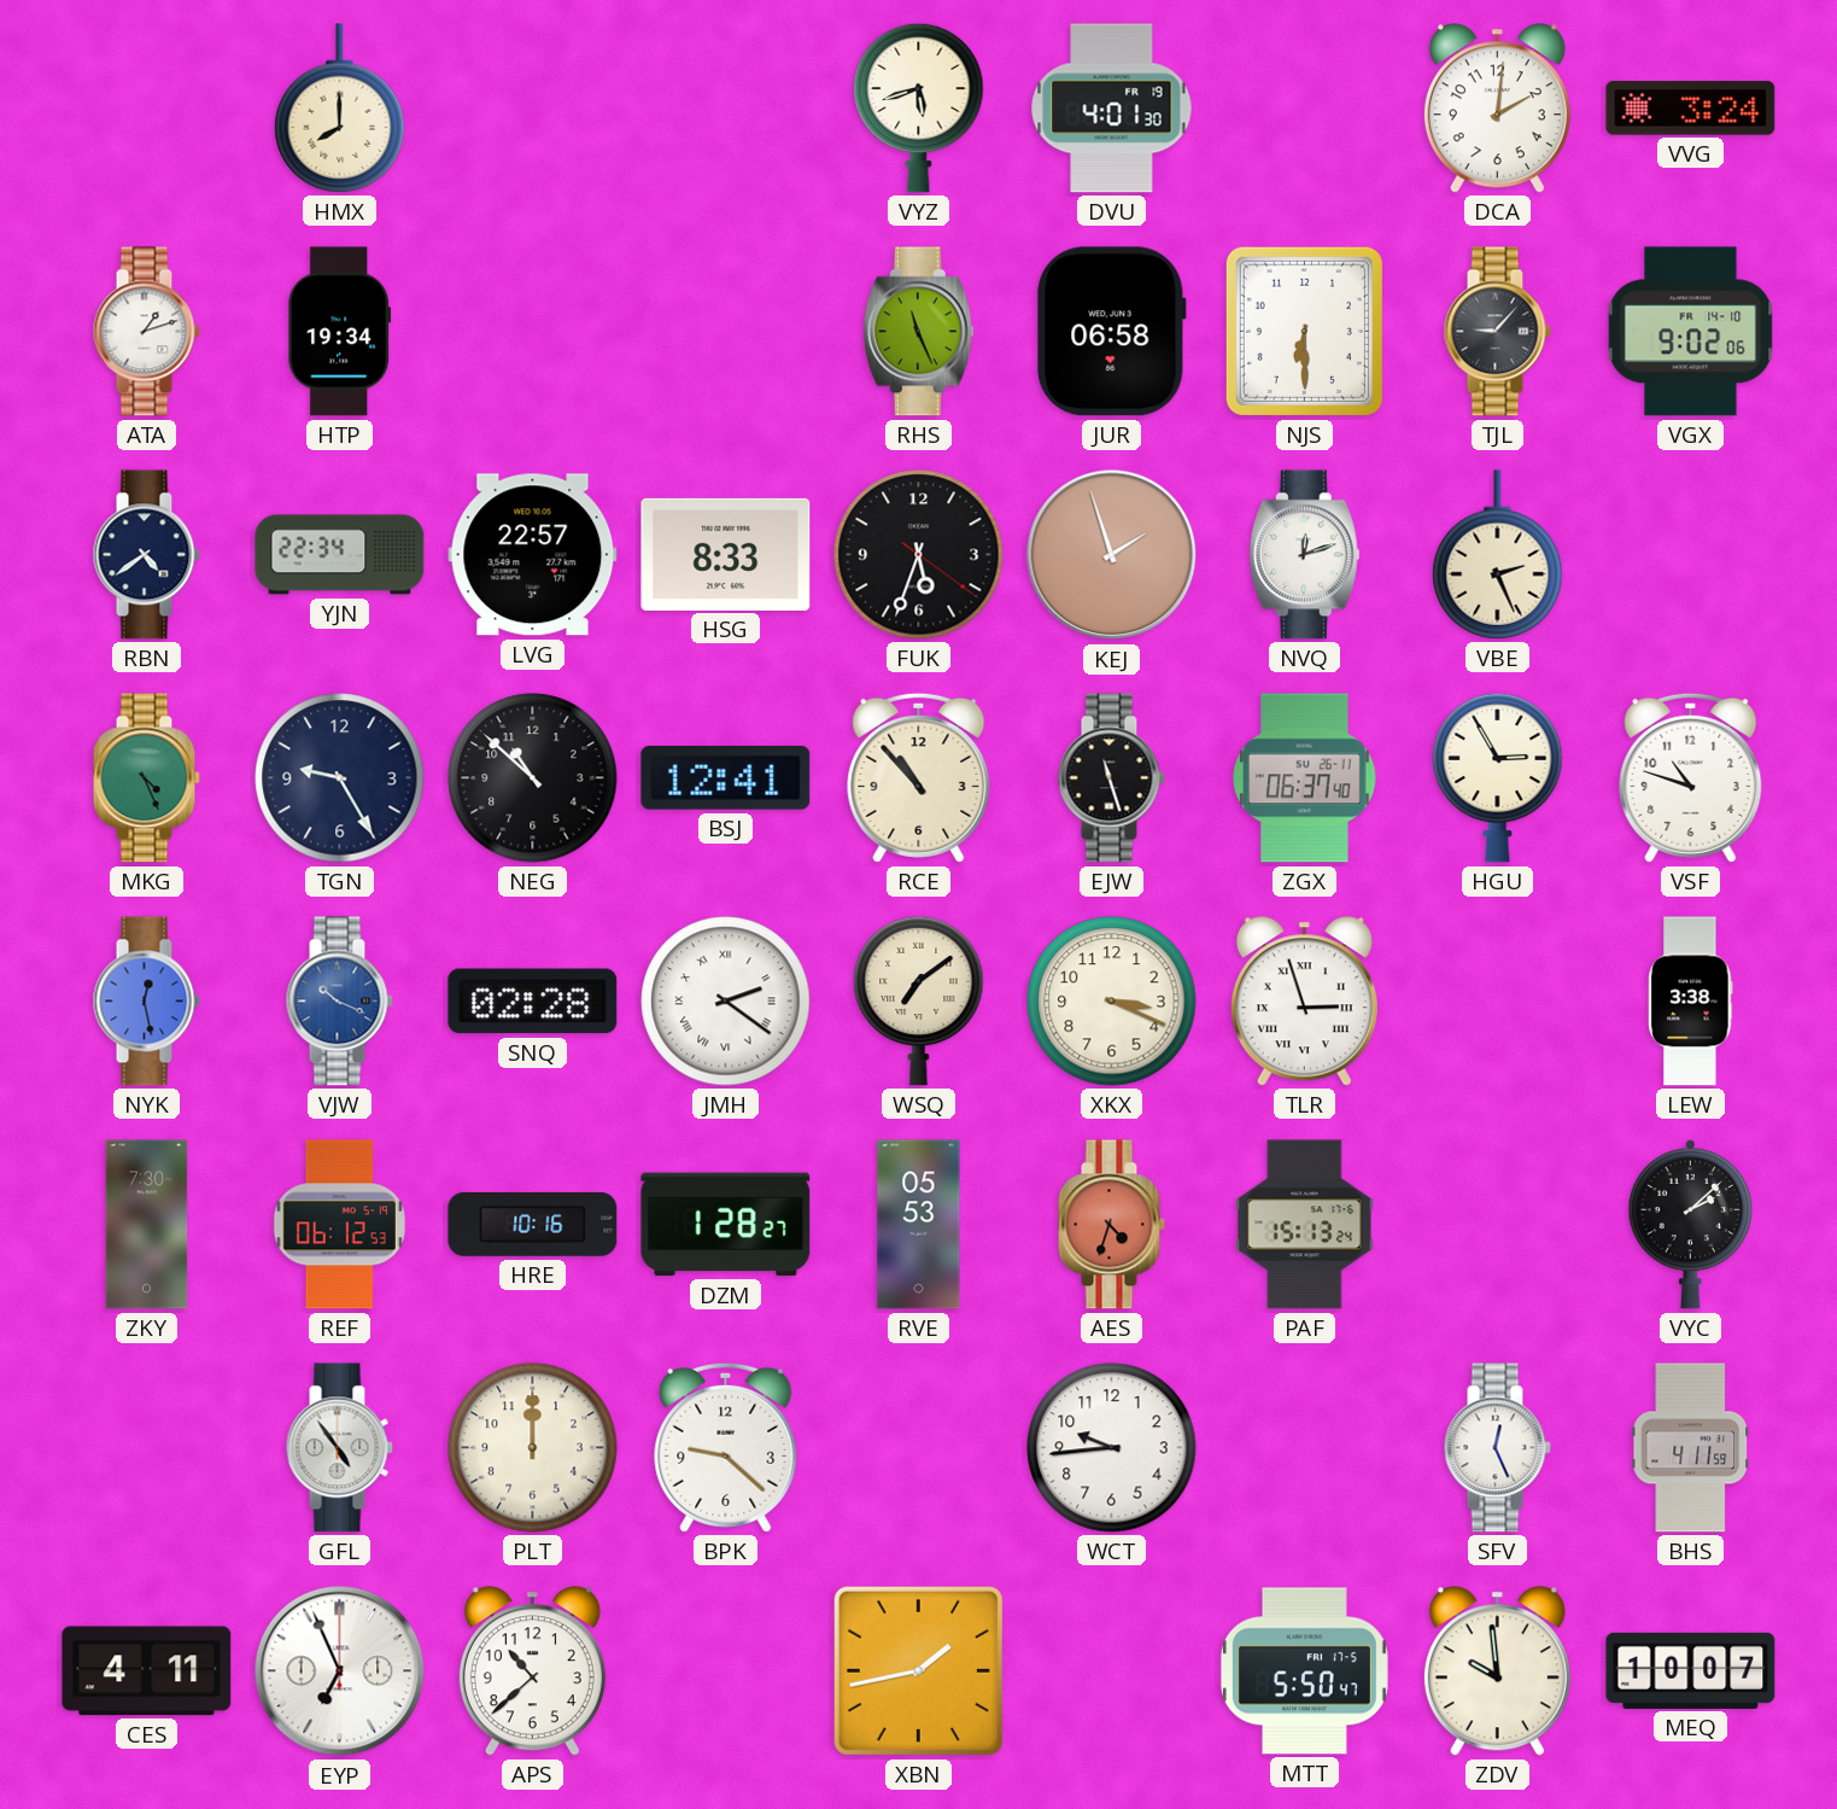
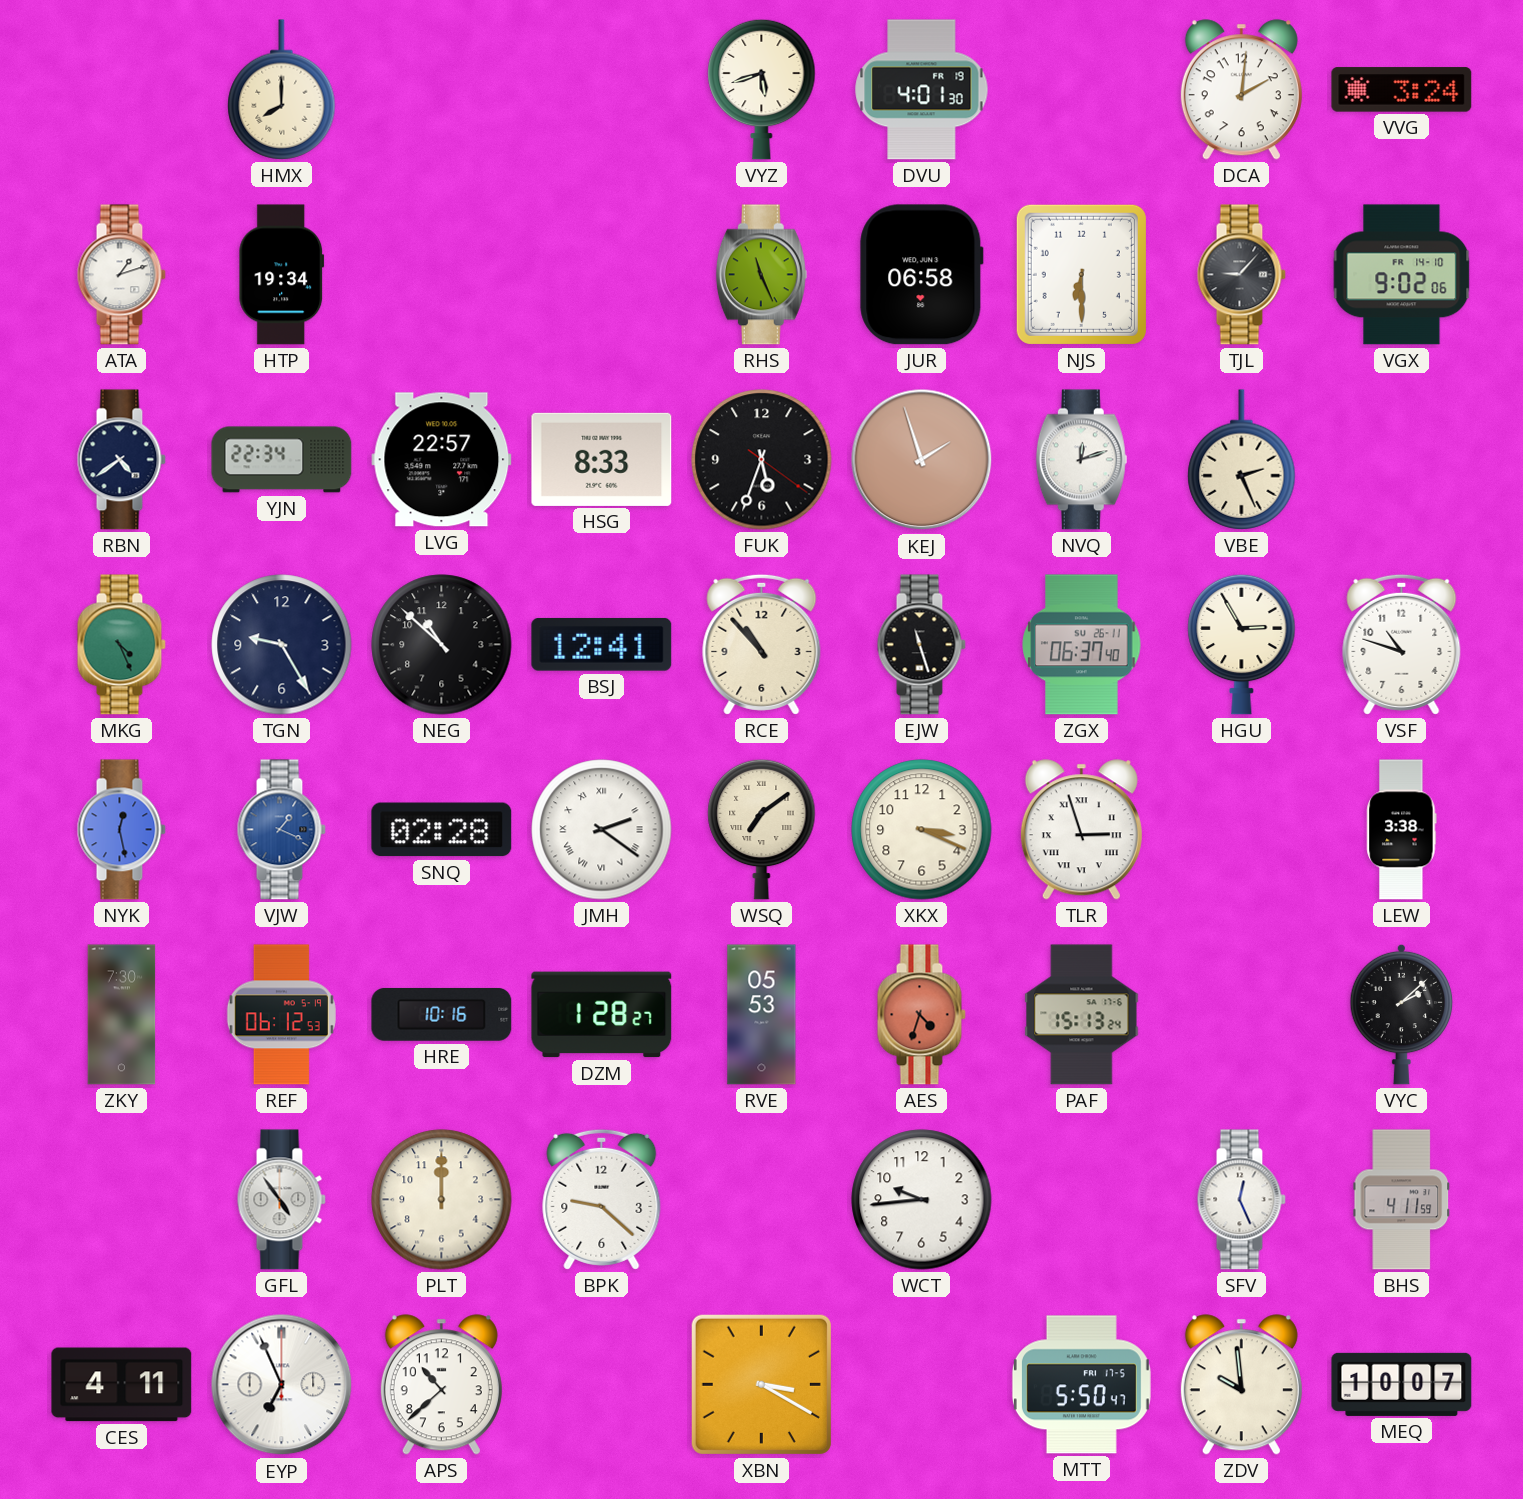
VJW: 10:19 -> 1:19 (281, 830)
XBN: 1:43 -> 3:20 (761, 1384)
